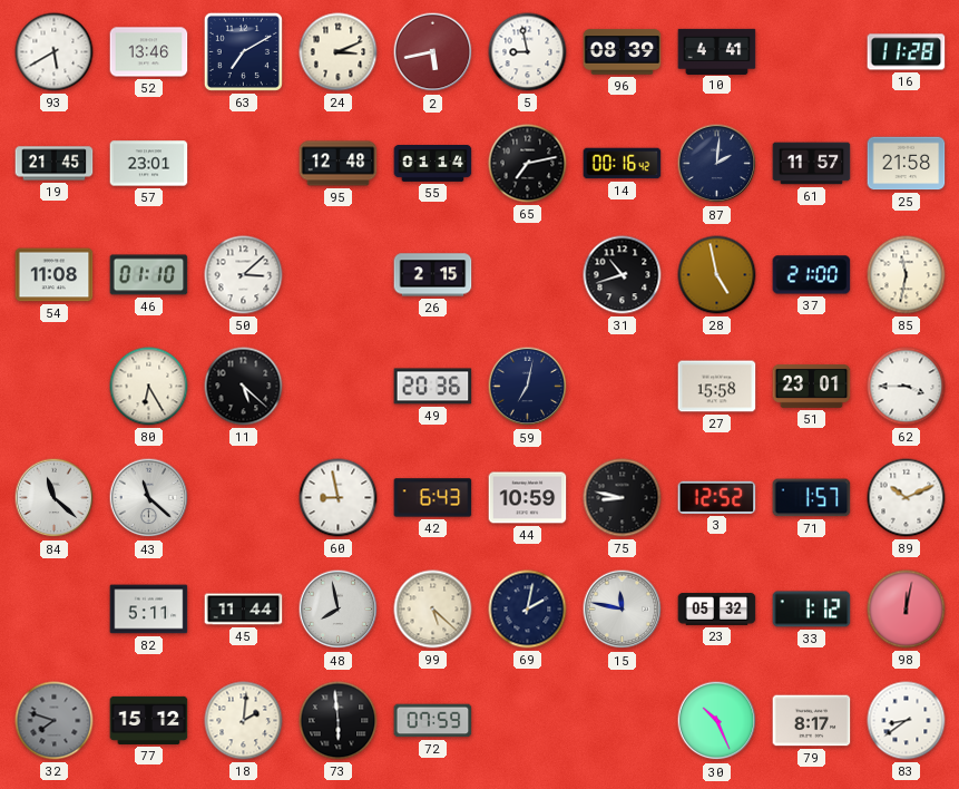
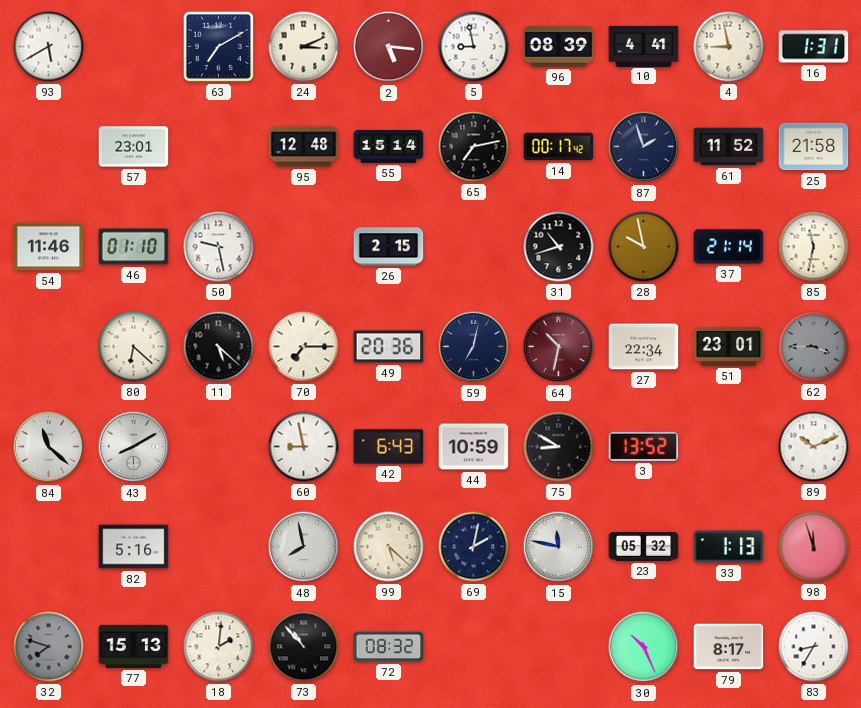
52: 13:46 -> none (149, 52)
2: 5:43 -> 5:16 (389, 47)
4: none -> 8:58 (729, 47)
16: 11:28 -> 1:31 (814, 47)
19: 21:45 -> none (55, 164)
55: 01:14 -> 15:14 (389, 147)
14: 00:16 -> 00:17 (559, 147)
87: 2:01 -> 1:57 (644, 147)
61: 11:57 -> 11:52 (729, 147)
54: 11:08 -> 11:46 (49, 247)
50: 3:08 -> 9:28 (219, 247)
28: 4:58 -> 9:58 (644, 247)
37: 21:00 -> 21:14 (729, 247)
80: 6:25 -> 6:22 (134, 347)
70: none -> 7:15 (304, 347)
64: none -> 10:32 (559, 347)
27: 15:58 -> 22:34 (644, 347)
62 dial: white -> grey (814, 347)
43: 11:22 -> 8:10 (134, 447)
75: 8:47 -> 8:50 (559, 447)
3: 12:52 -> 13:52 (644, 446)
71: 1:57 -> none (812, 498)
82: 5:11 -> 5:16 (134, 547)
45: 11:44 -> none (244, 610)
33: 1:12 -> 1:13 (729, 547)
98: 12:02 -> 11:57 (814, 547)
77: 15:12 -> 15:13 (134, 646)
73: 5:59 -> 10:53 (304, 647)
72: 07:59 -> 08:32 (389, 647)
83: 8:39 -> 8:35 (814, 647)
